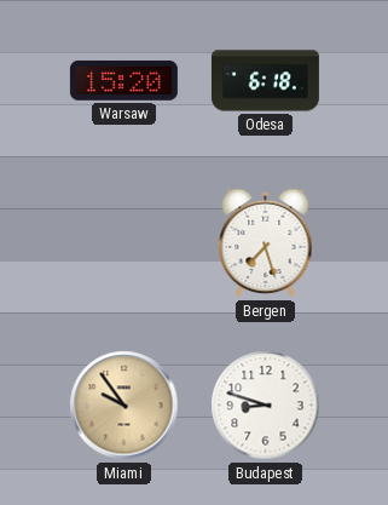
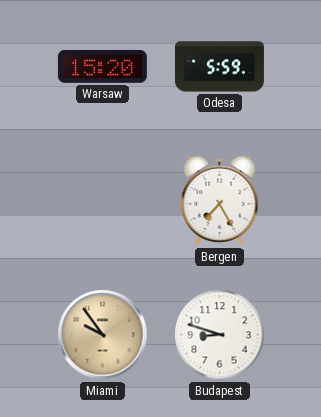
Odesa: 6:18 -> 5:59 (219, 67)
Bergen: 7:27 -> 7:25 (220, 201)
